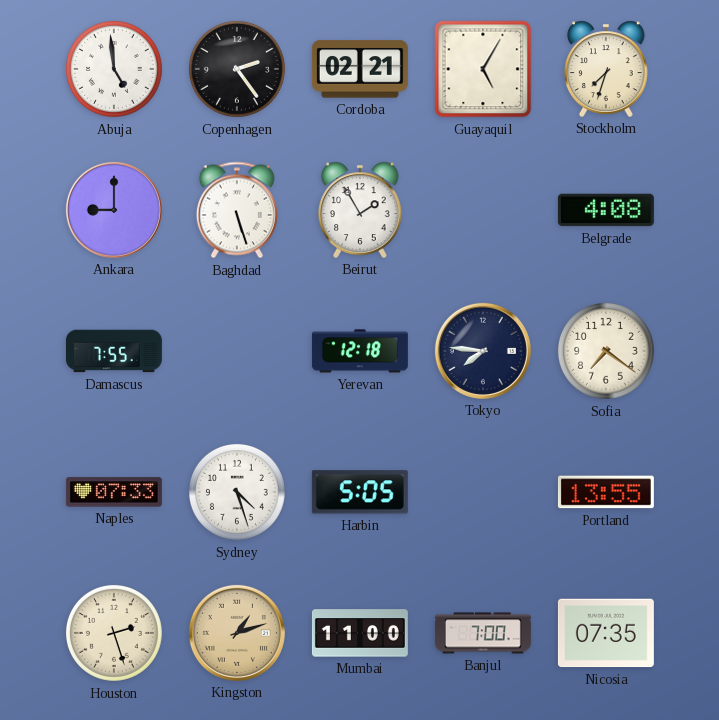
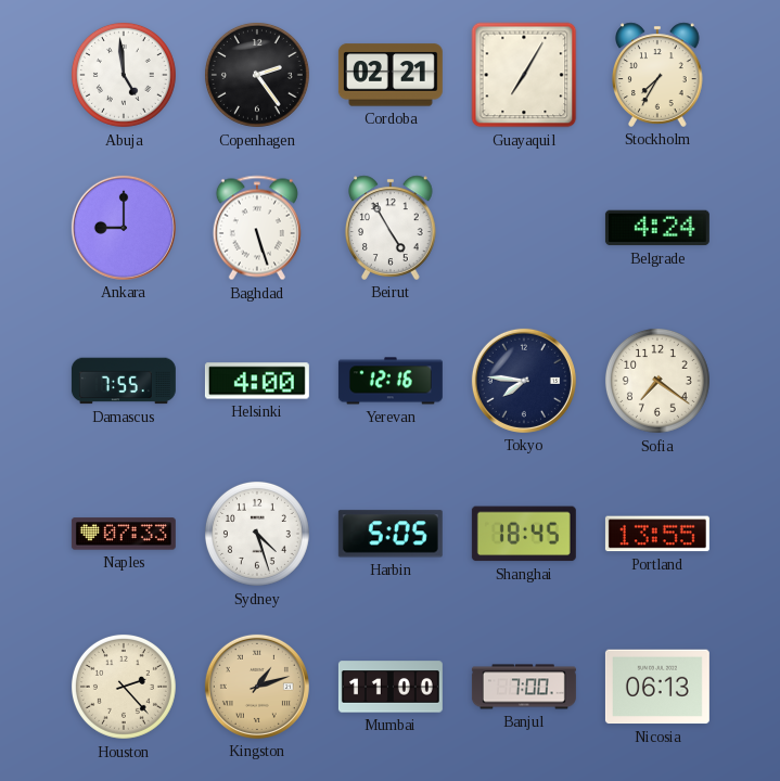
Guayaquil: 5:05 -> 7:05 (524, 75)
Stockholm: 7:33 -> 7:35 (658, 75)
Beirut: 1:55 -> 4:55 (392, 228)
Belgrade: 4:08 -> 4:24 (657, 228)
Helsinki: none -> 4:00 (257, 381)
Yerevan: 12:18 -> 12:16 (391, 381)
Shanghai: none -> 18:45 (524, 534)
Houston: 2:27 -> 2:23 (124, 687)
Nicosia: 07:35 -> 06:13 (657, 687)
